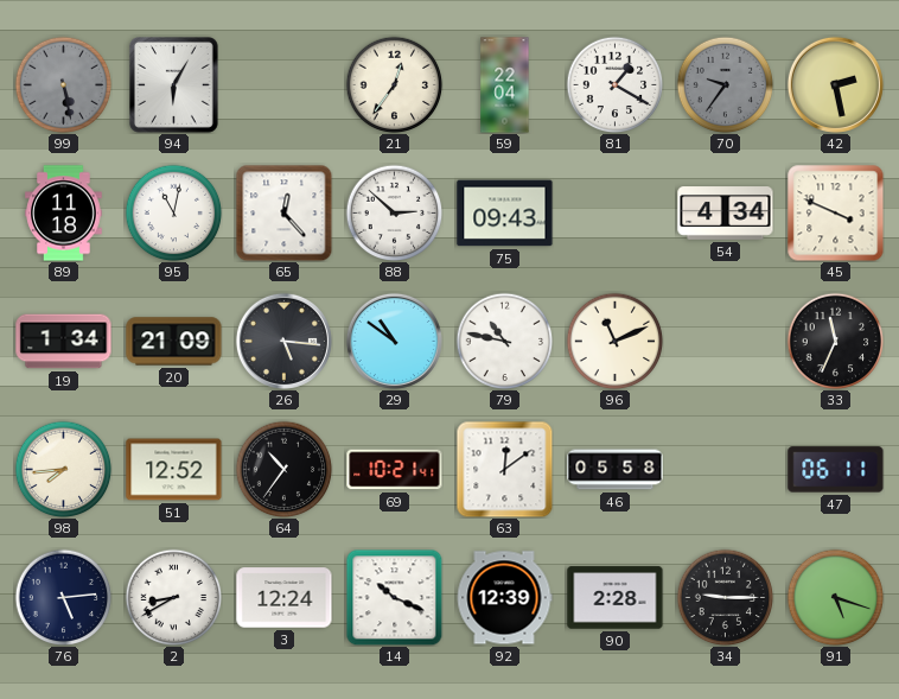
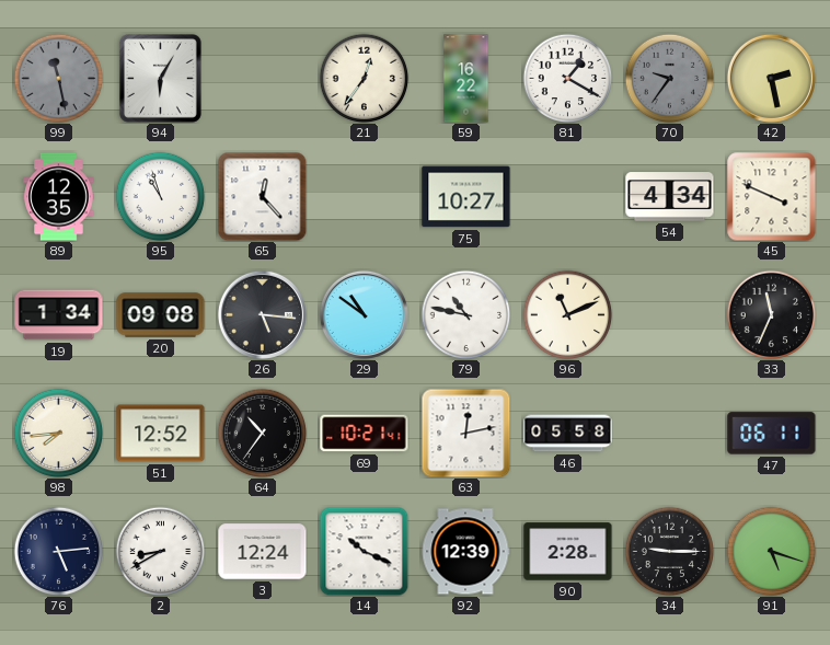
99: 5:28 -> 11:28 (58, 78)
59: 22:04 -> 16:22 (466, 79)
89: 11:18 -> 12:35 (59, 197)
95: 11:02 -> 10:57 (160, 196)
88: 2:52 -> none (394, 212)
75: 09:43 -> 10:27 (466, 197)
20: 21:09 -> 09:08 (161, 315)
63: 12:09 -> 12:13 (465, 433)
